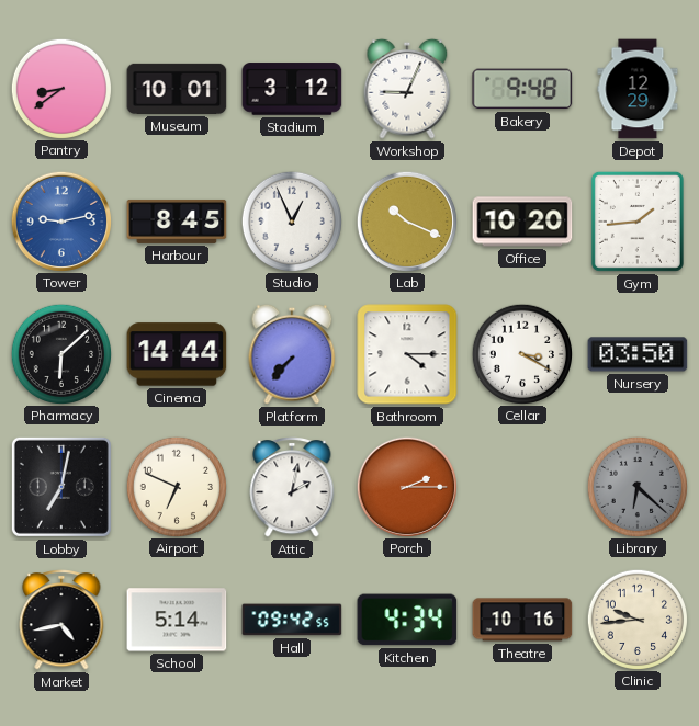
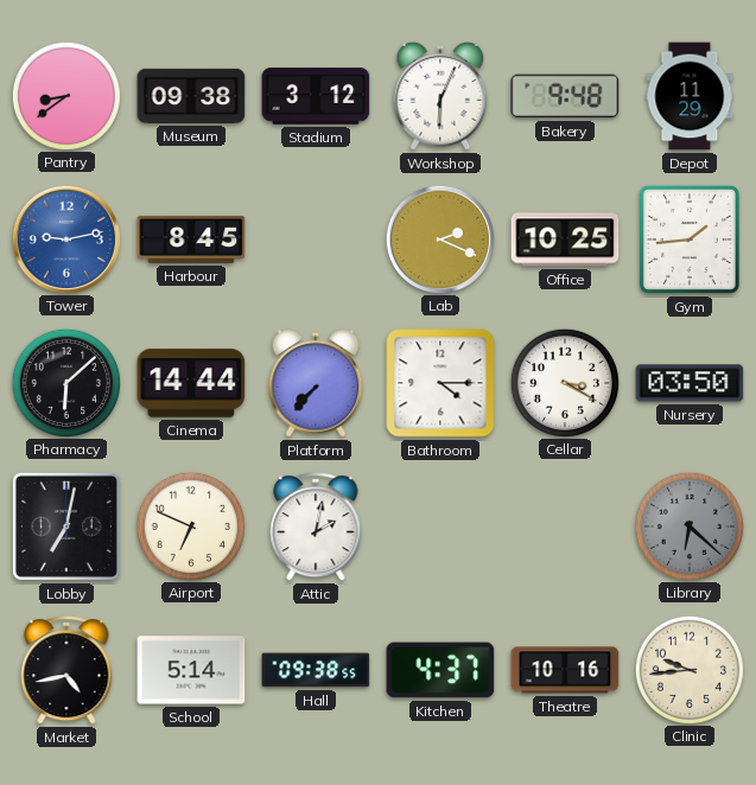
Museum: 10:01 -> 09:38 (191, 96)
Workshop: 9:04 -> 6:04 (440, 96)
Depot: 12:29 -> 11:29 (690, 96)
Studio: 12:56 -> none (291, 220)
Lab: 10:19 -> 2:19 (439, 238)
Office: 10:20 -> 10:25 (565, 240)
Porch: 2:15 -> none (406, 486)
Hall: 09:42 -> 09:38 (316, 670)
Kitchen: 4:34 -> 4:37 (440, 670)
